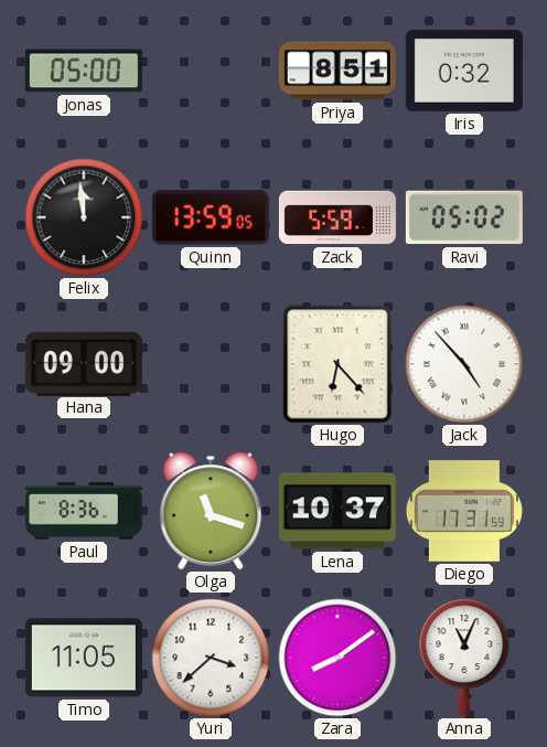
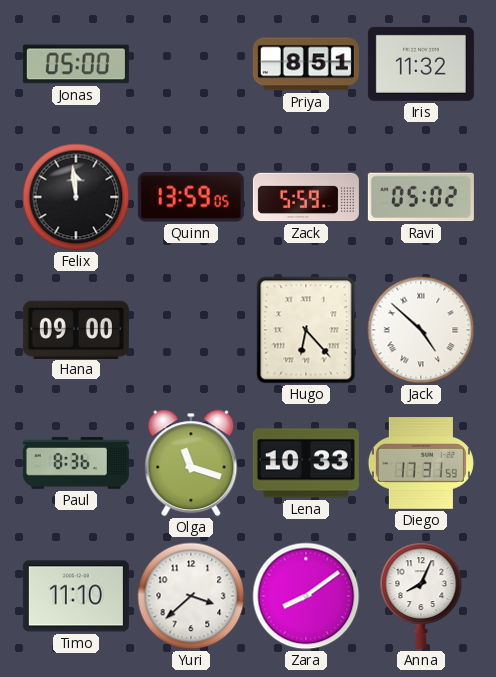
Iris: 0:32 -> 11:32 (421, 64)
Jack: 4:53 -> 4:52 (421, 330)
Lena: 10:37 -> 10:33 (306, 463)
Timo: 11:05 -> 11:10 (76, 596)
Anna: 11:04 -> 8:04 (421, 596)
